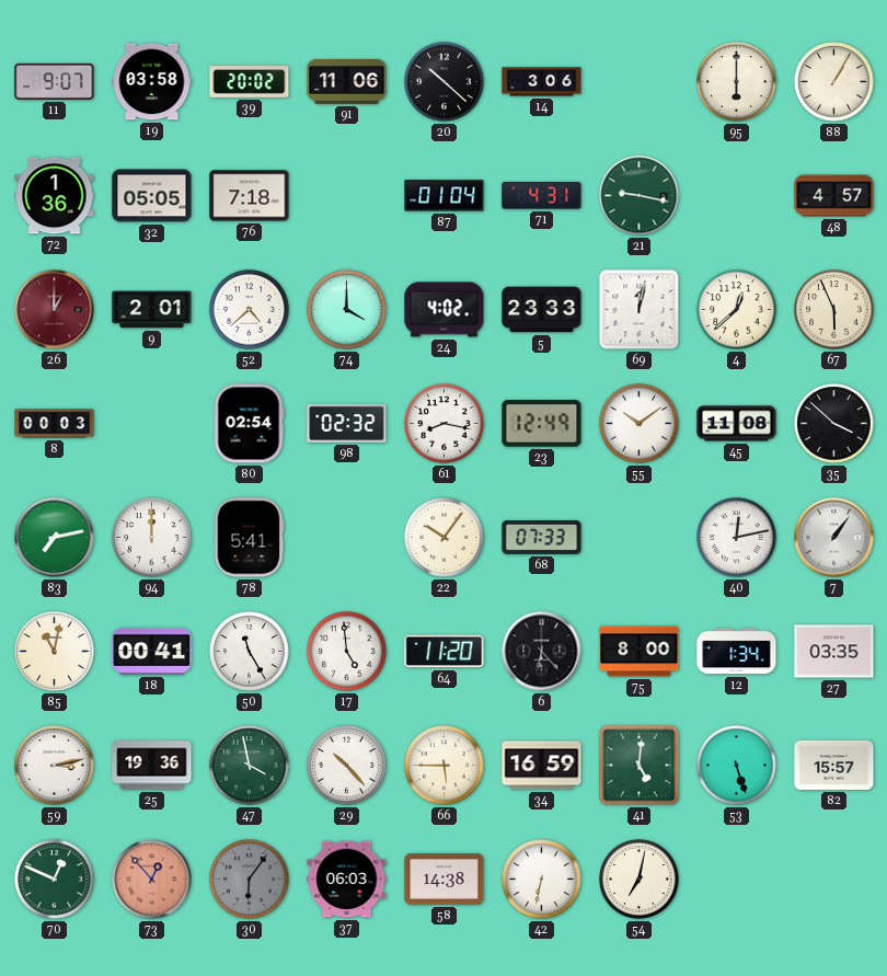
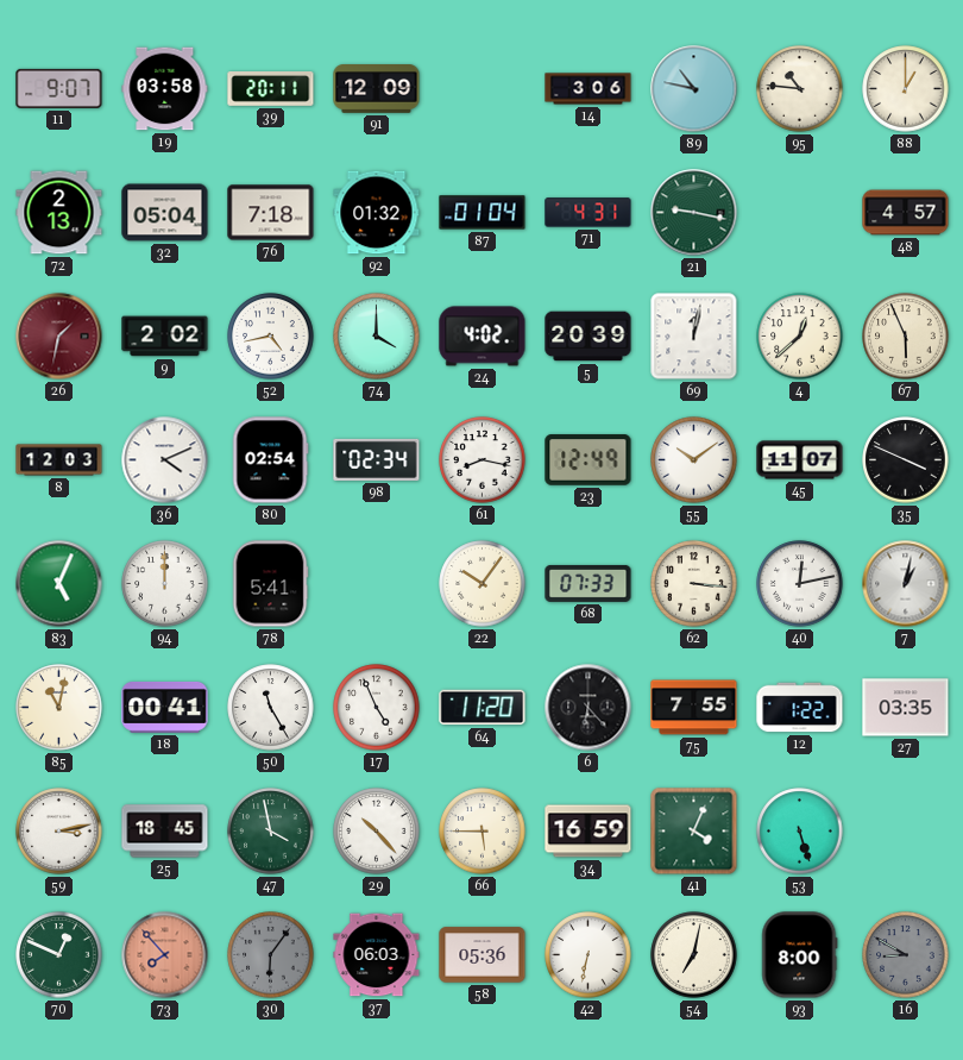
39: 20:02 -> 20:11 (271, 89)
91: 11:06 -> 12:09 (377, 89)
20: 10:22 -> none (445, 82)
89: none -> 10:47 (694, 89)
95: 6:00 -> 10:46 (800, 89)
88: 1:05 -> 1:00 (906, 89)
72: 1:36 -> 2:13 (59, 213)
32: 05:05 -> 05:04 (165, 213)
92: none -> 01:32 (377, 213)
26: 1:00 -> 1:32 (59, 337)
9: 2:01 -> 2:02 (165, 337)
52: 4:38 -> 4:43 (271, 337)
5: 23:33 -> 20:39 (588, 337)
8: 00:03 -> 12:03 (59, 460)
36: none -> 4:11 (165, 460)
98: 02:32 -> 02:34 (377, 459)
45: 11:08 -> 11:07 (800, 460)
35: 3:52 -> 3:49 (906, 460)
83: 7:13 -> 5:04 (59, 584)
62: none -> 3:16 (694, 584)
7: 1:06 -> 1:02 (906, 584)
17: 4:59 -> 4:56 (377, 708)
75: 8:00 -> 7:55 (694, 708)
12: 1:34 -> 1:22 (800, 708)
25: 19:36 -> 18:45 (165, 832)
41: 5:01 -> 4:04 (694, 832)
82: 15:57 -> none (834, 765)
73: 12:53 -> 7:53 (165, 955)
58: 14:38 -> 05:36 (483, 955)
93: none -> 8:00 (800, 955)
16: none -> 8:50 (906, 955)
